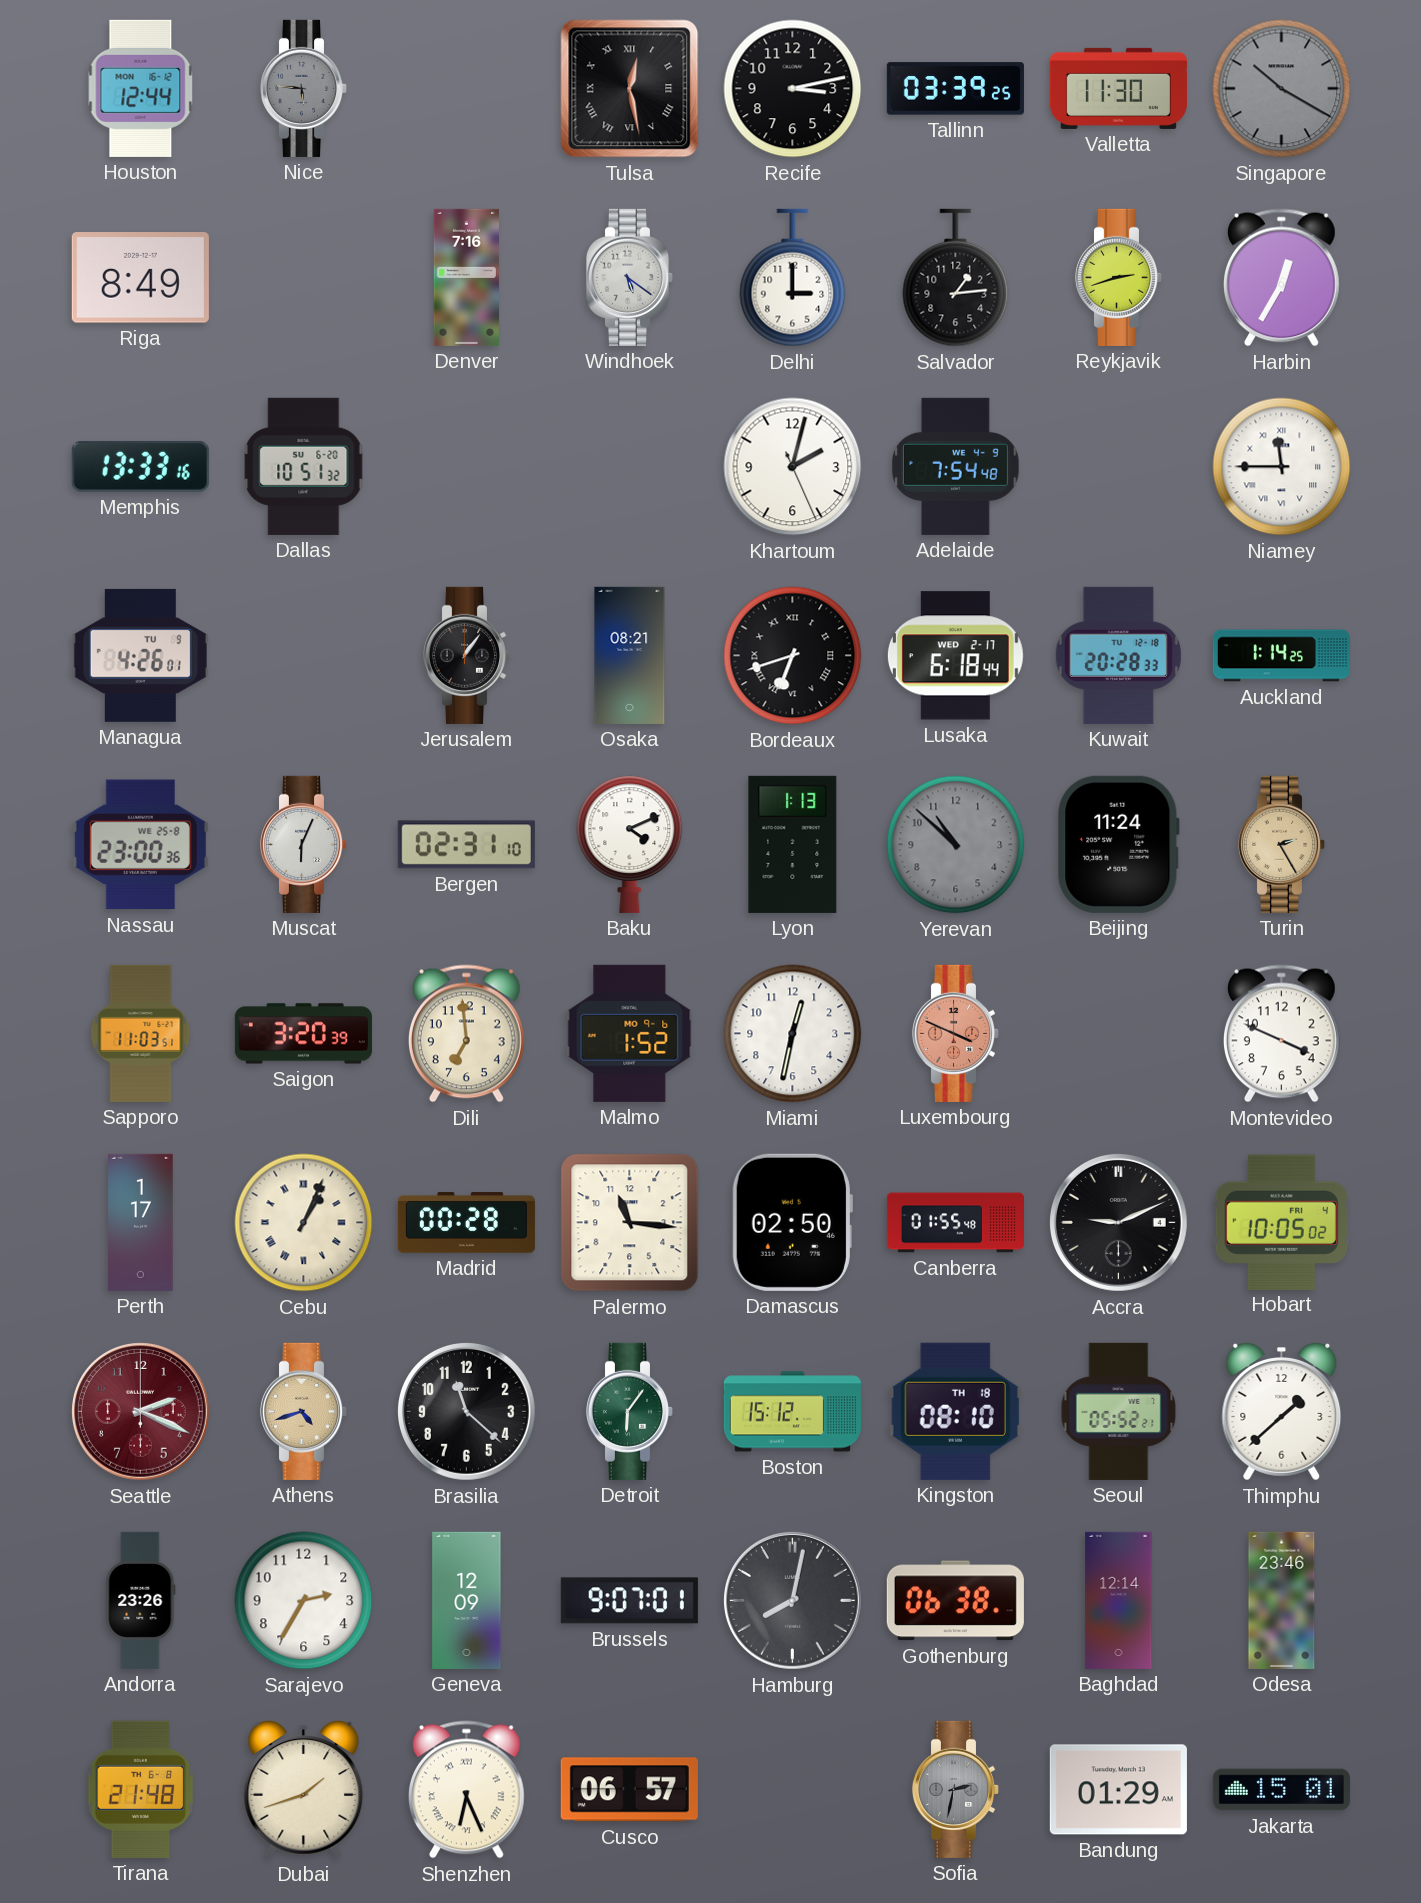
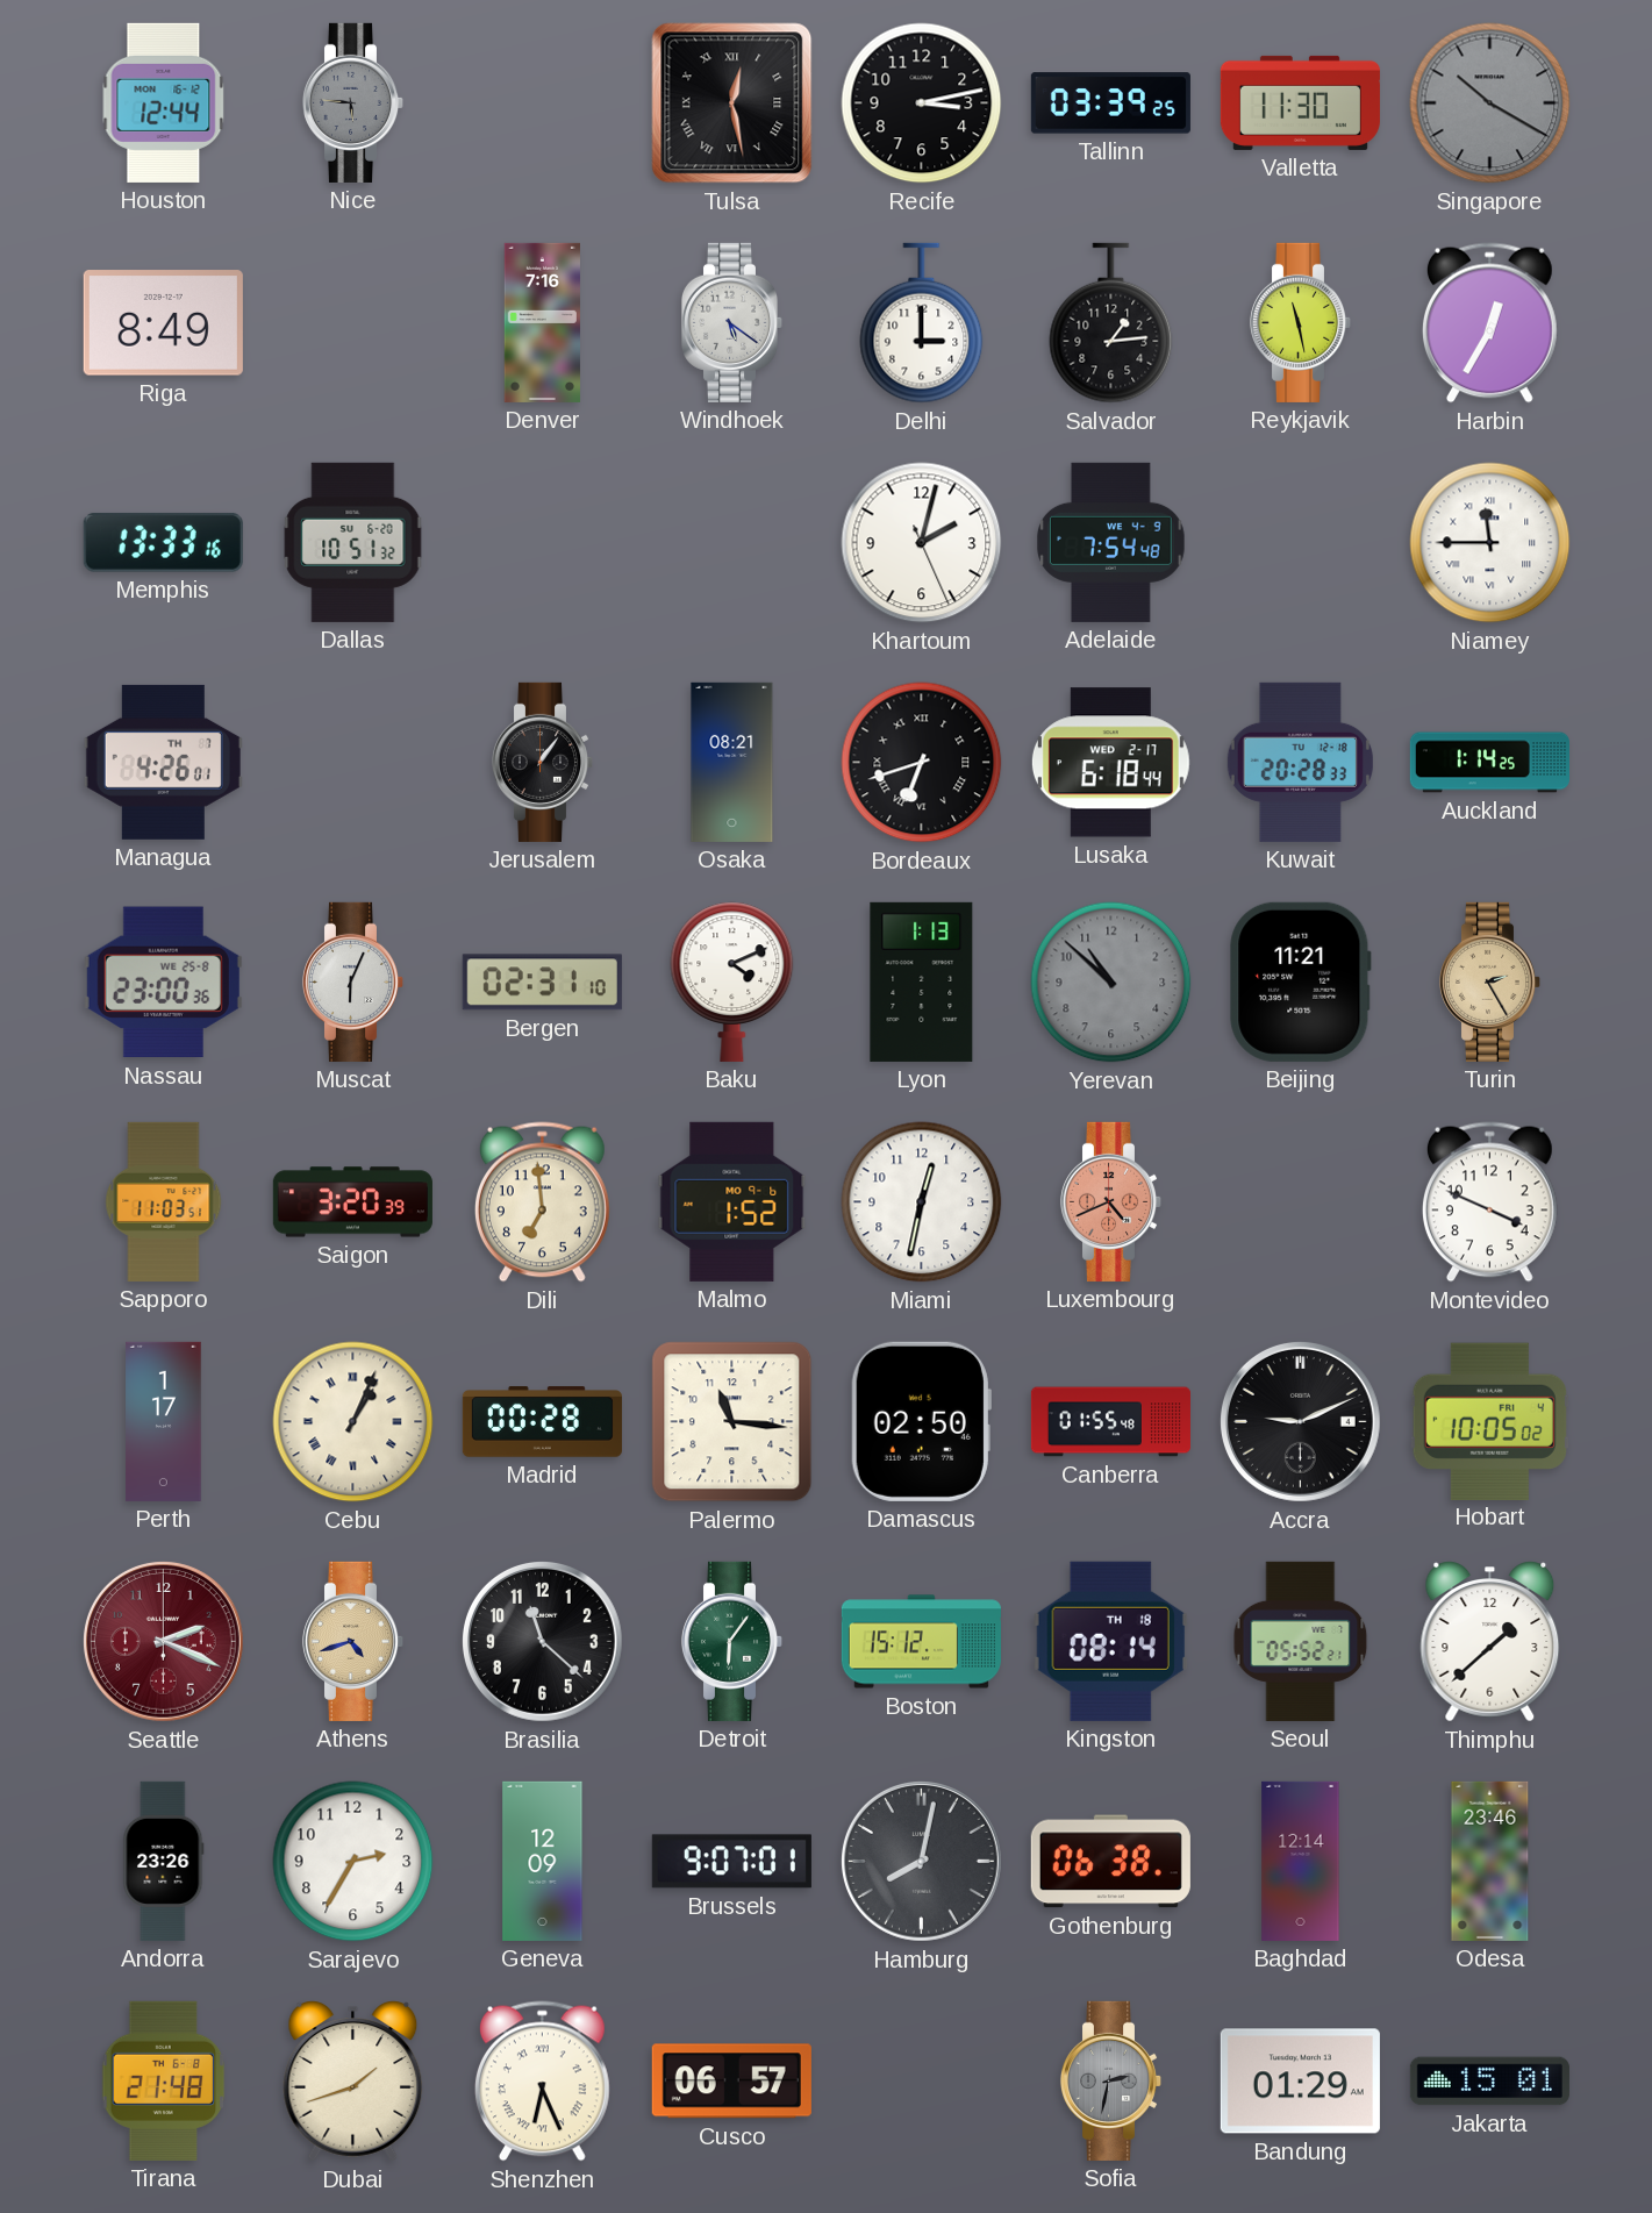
Reykjavik: 2:42 -> 11:28 (1301, 322)
Managua date: TU 9 -> TH 7 (163, 762)
Beijing: 11:24 -> 11:21 (1301, 981)
Luxembourg: 3:49 -> 4:41 (1111, 1201)
Kingston: 08:10 -> 08:14 (1110, 1641)
